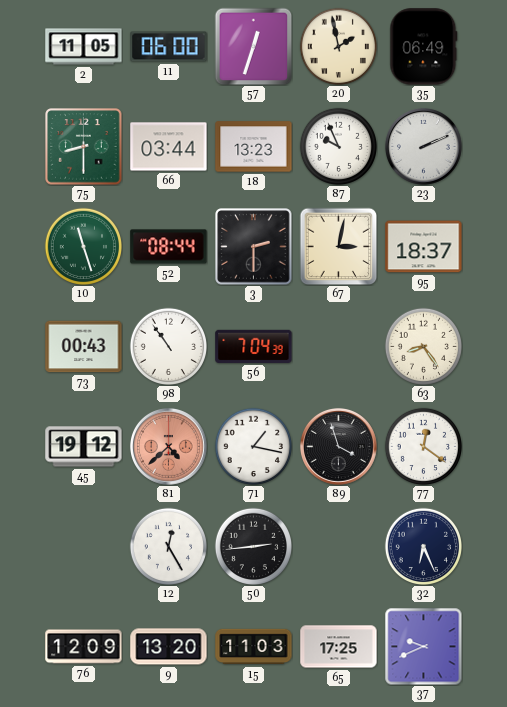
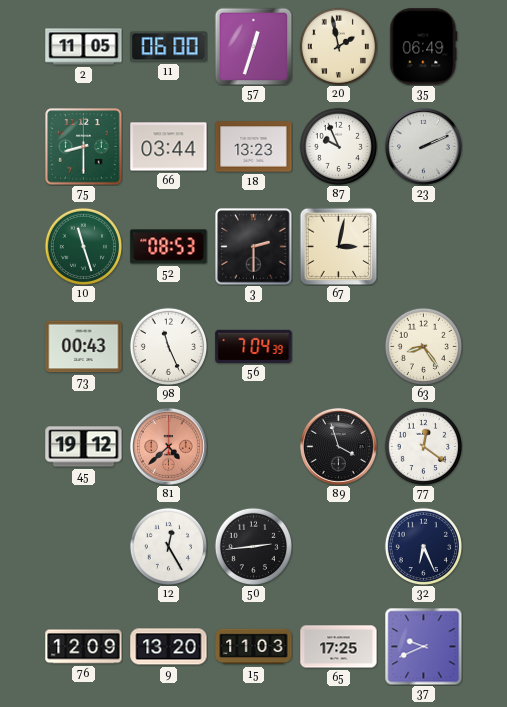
52: 08:44 -> 08:53 (169, 247)
95: 18:37 -> none (424, 247)
98: 10:54 -> 11:26 (168, 346)
71: 1:17 -> none (253, 446)
